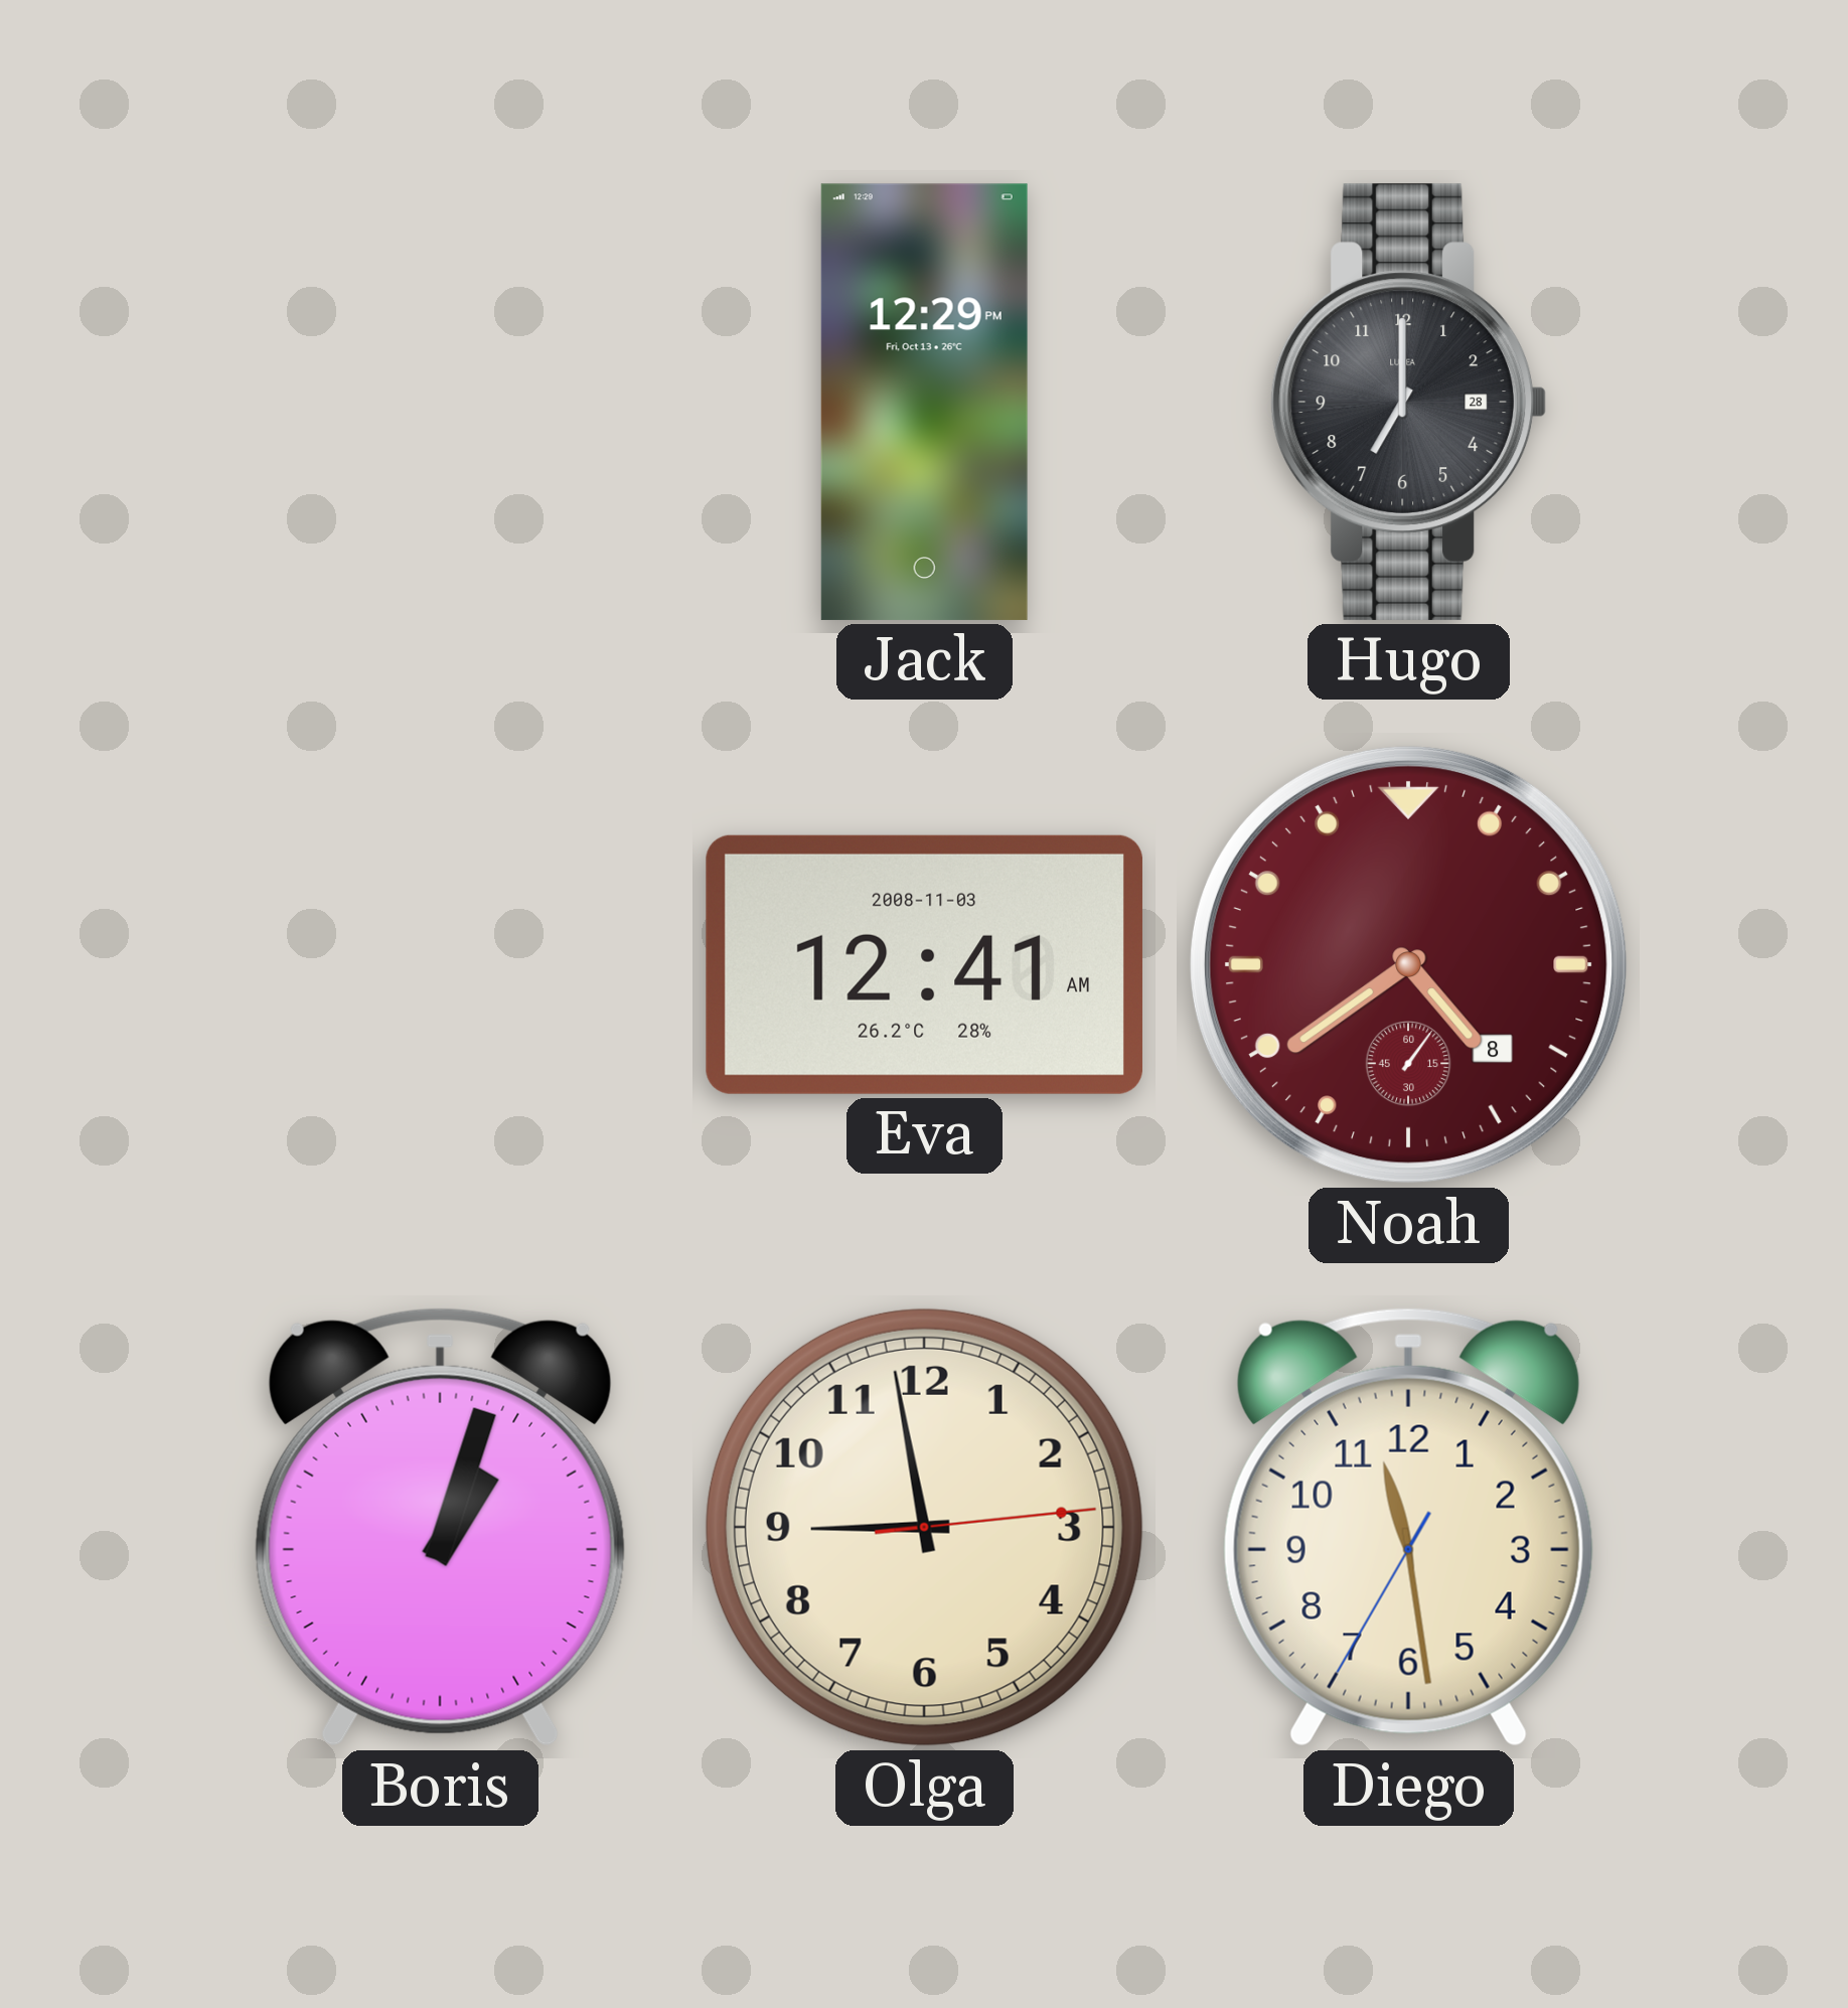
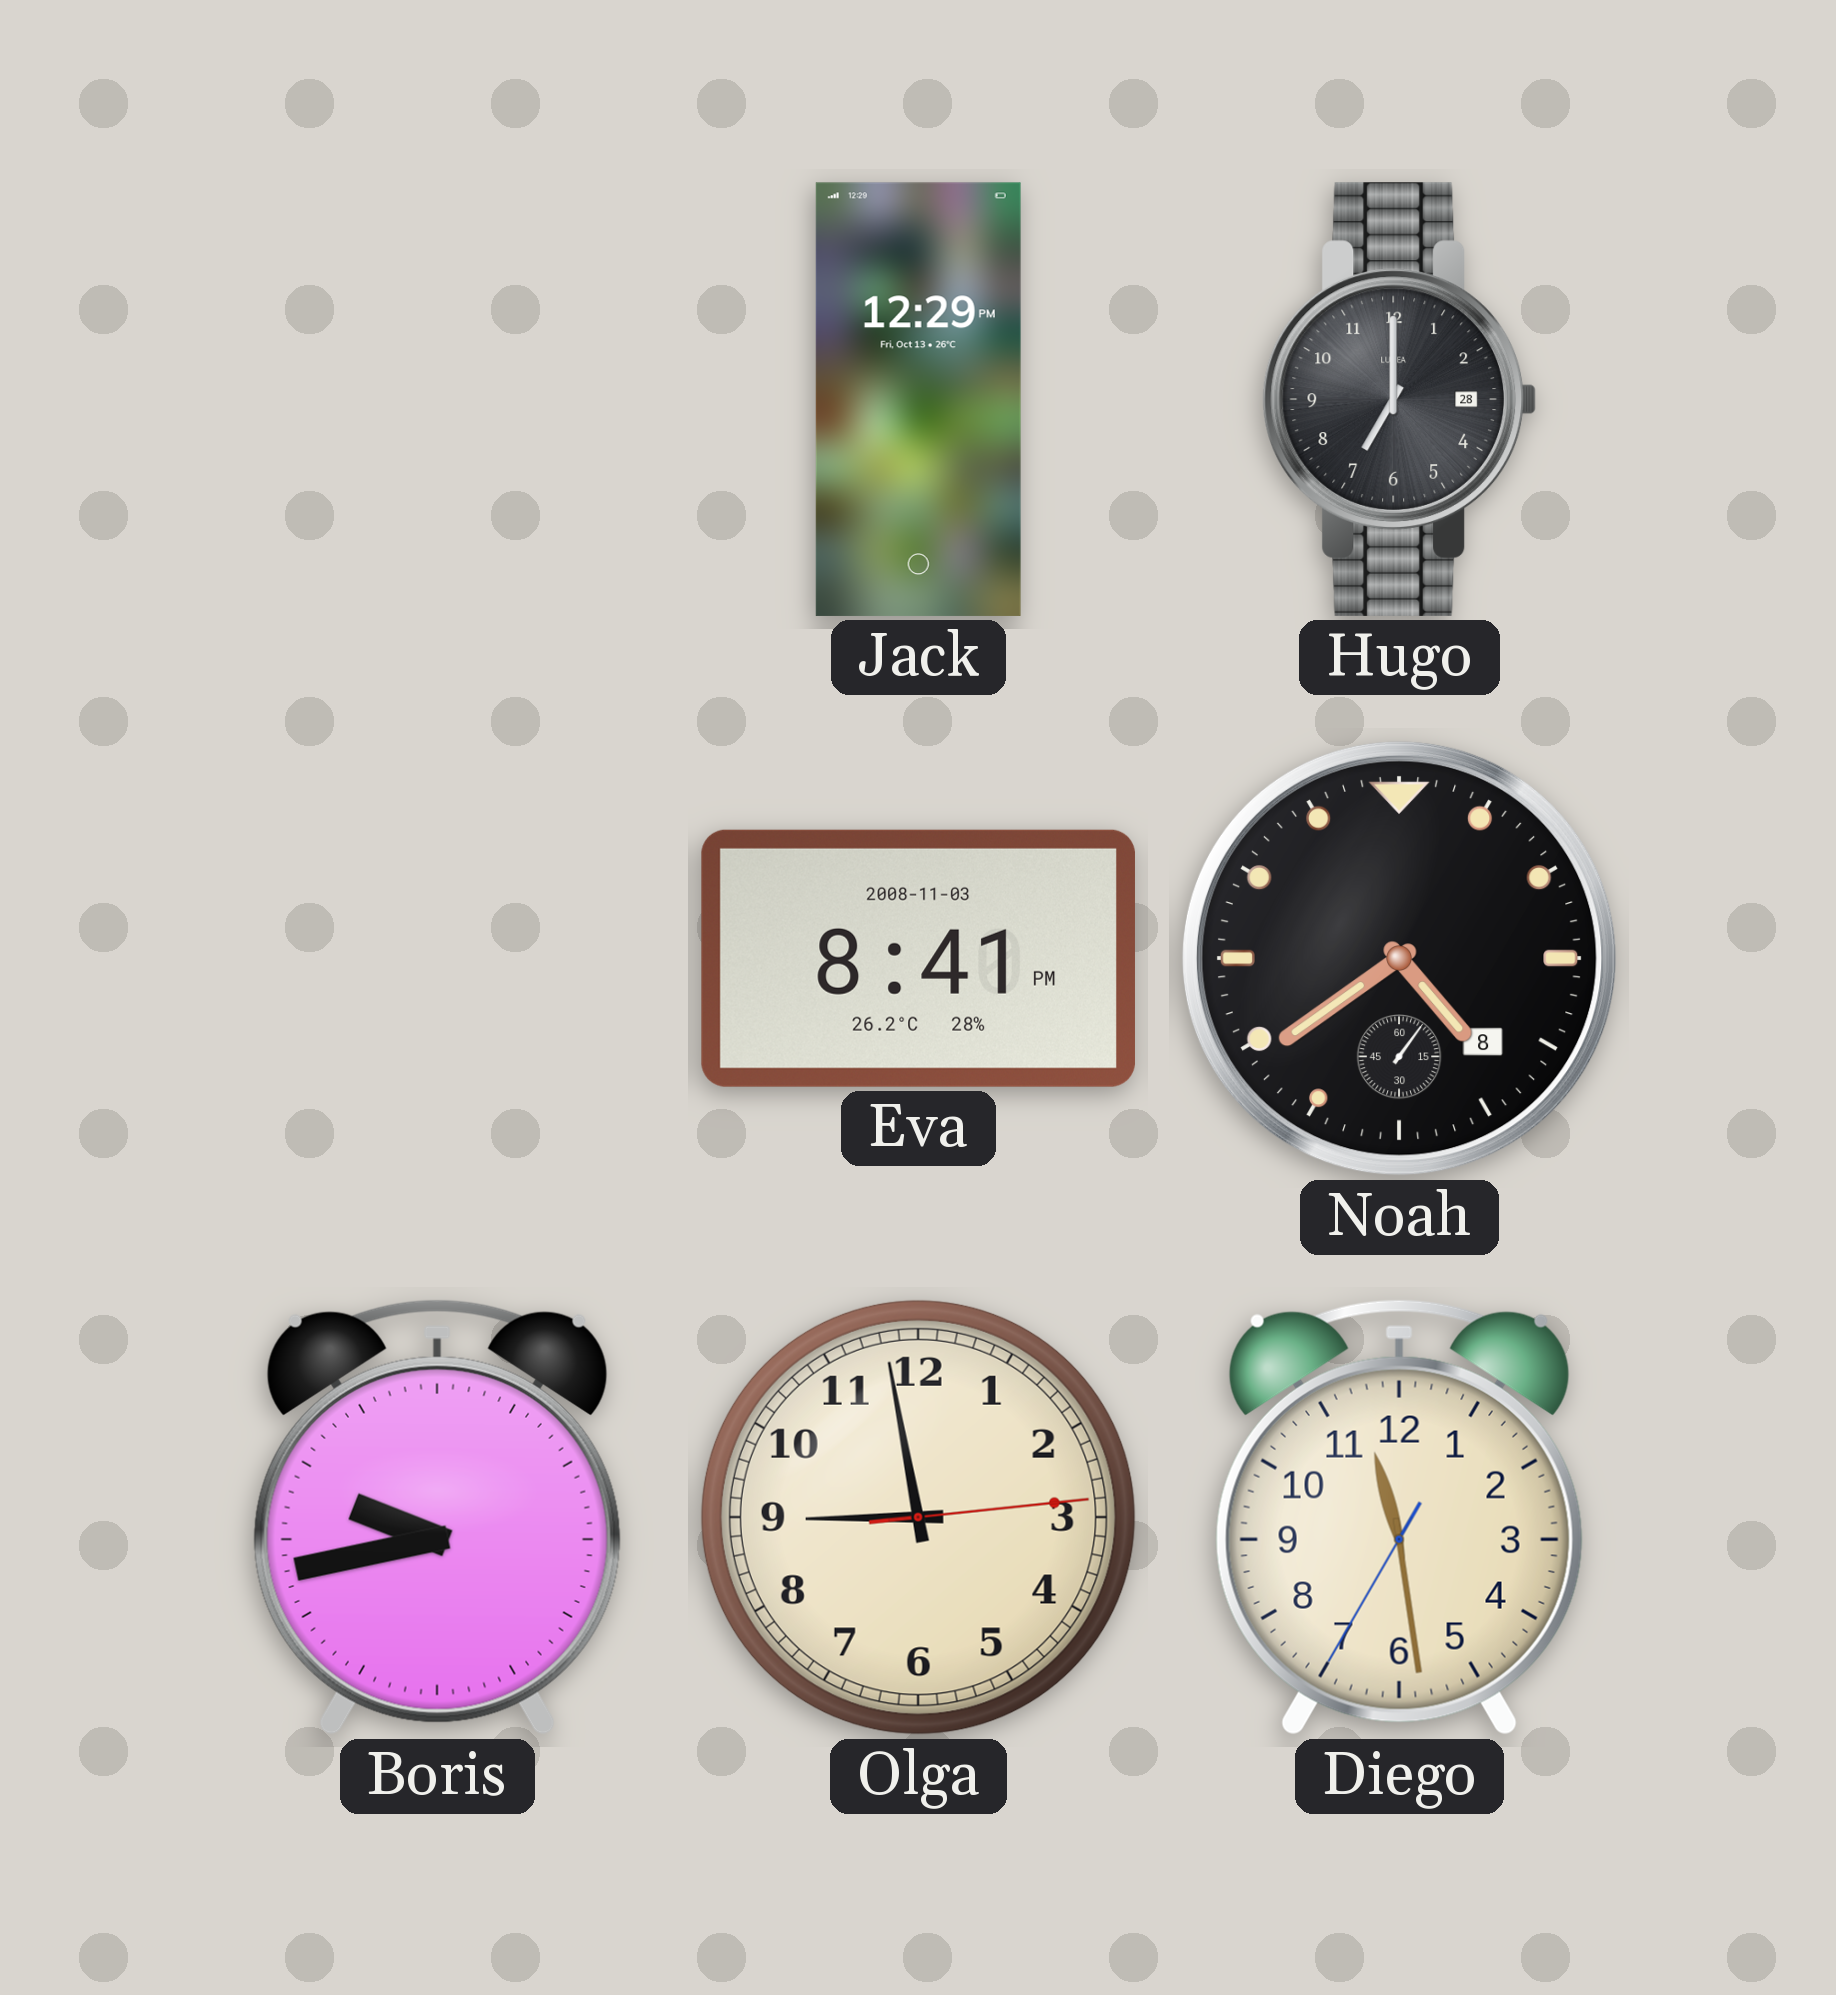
Eva: 12:41 -> 8:41 (918, 958)
Noah dial: burgundy -> black (1399, 958)
Boris: 1:03 -> 9:43 (437, 1517)
